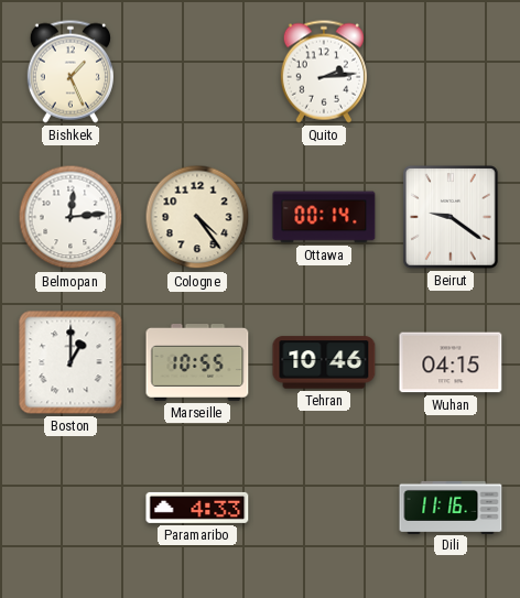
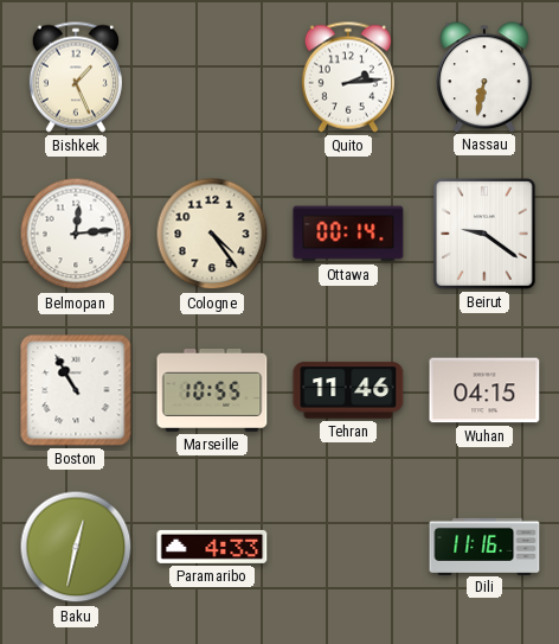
Nassau: none -> 6:32 (484, 77)
Boston: 1:00 -> 10:55 (76, 390)
Tehran: 10:46 -> 11:46 (348, 390)
Baku: none -> 12:32 (76, 547)
